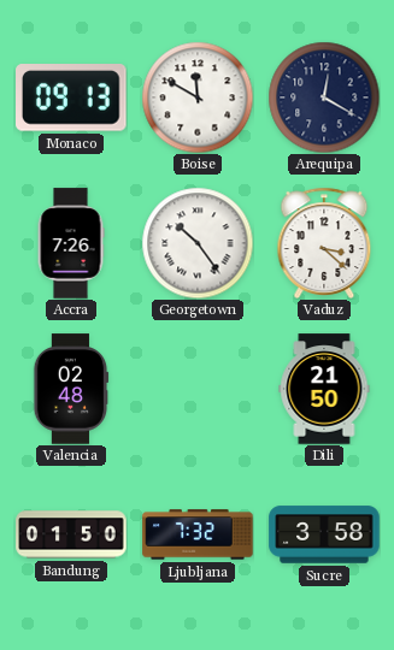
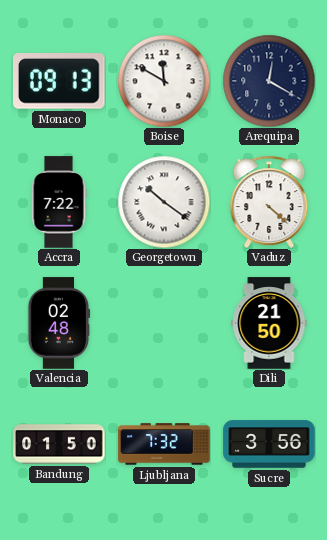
Accra: 7:26 -> 7:22 (59, 202)
Georgetown: 10:24 -> 10:21 (164, 202)
Vaduz: 3:22 -> 4:22 (269, 202)
Sucre: 3:58 -> 3:56 (269, 444)
